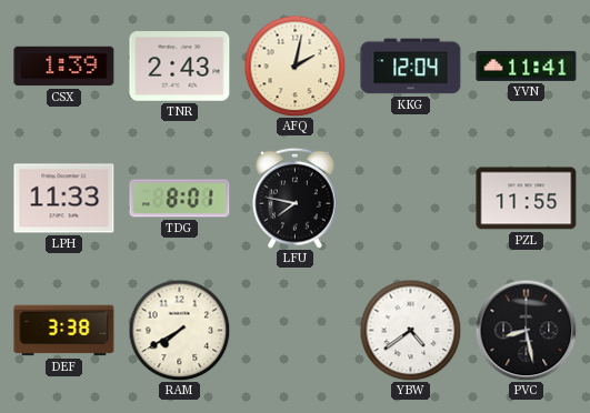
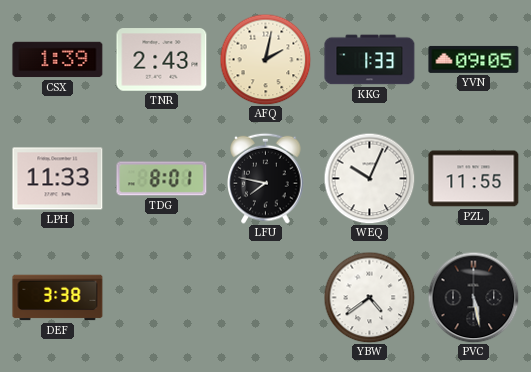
KKG: 12:04 -> 1:33 (370, 60)
YVN: 11:41 -> 09:05 (474, 59)
WEQ: none -> 10:04 (369, 178)
RAM: 7:40 -> none (179, 330)
PVC: 8:28 -> 5:28 (473, 297)
